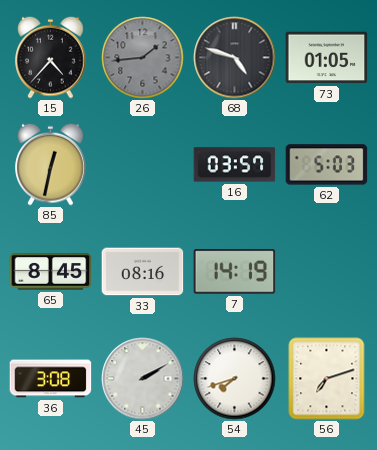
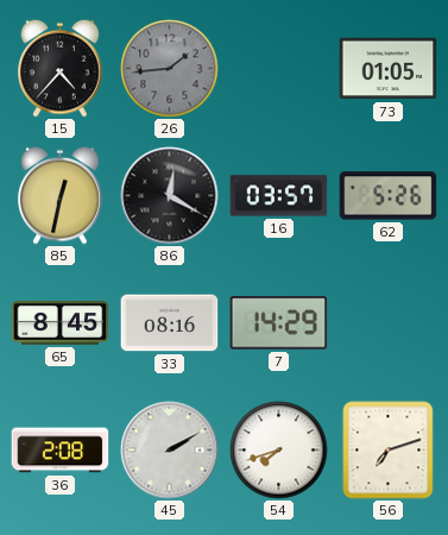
68: 4:48 -> none (235, 58)
86: none -> 12:20 (170, 196)
62: 5:03 -> 5:26 (389, 196)
7: 14:19 -> 14:29 (279, 323)
36: 3:08 -> 2:08 (61, 451)
